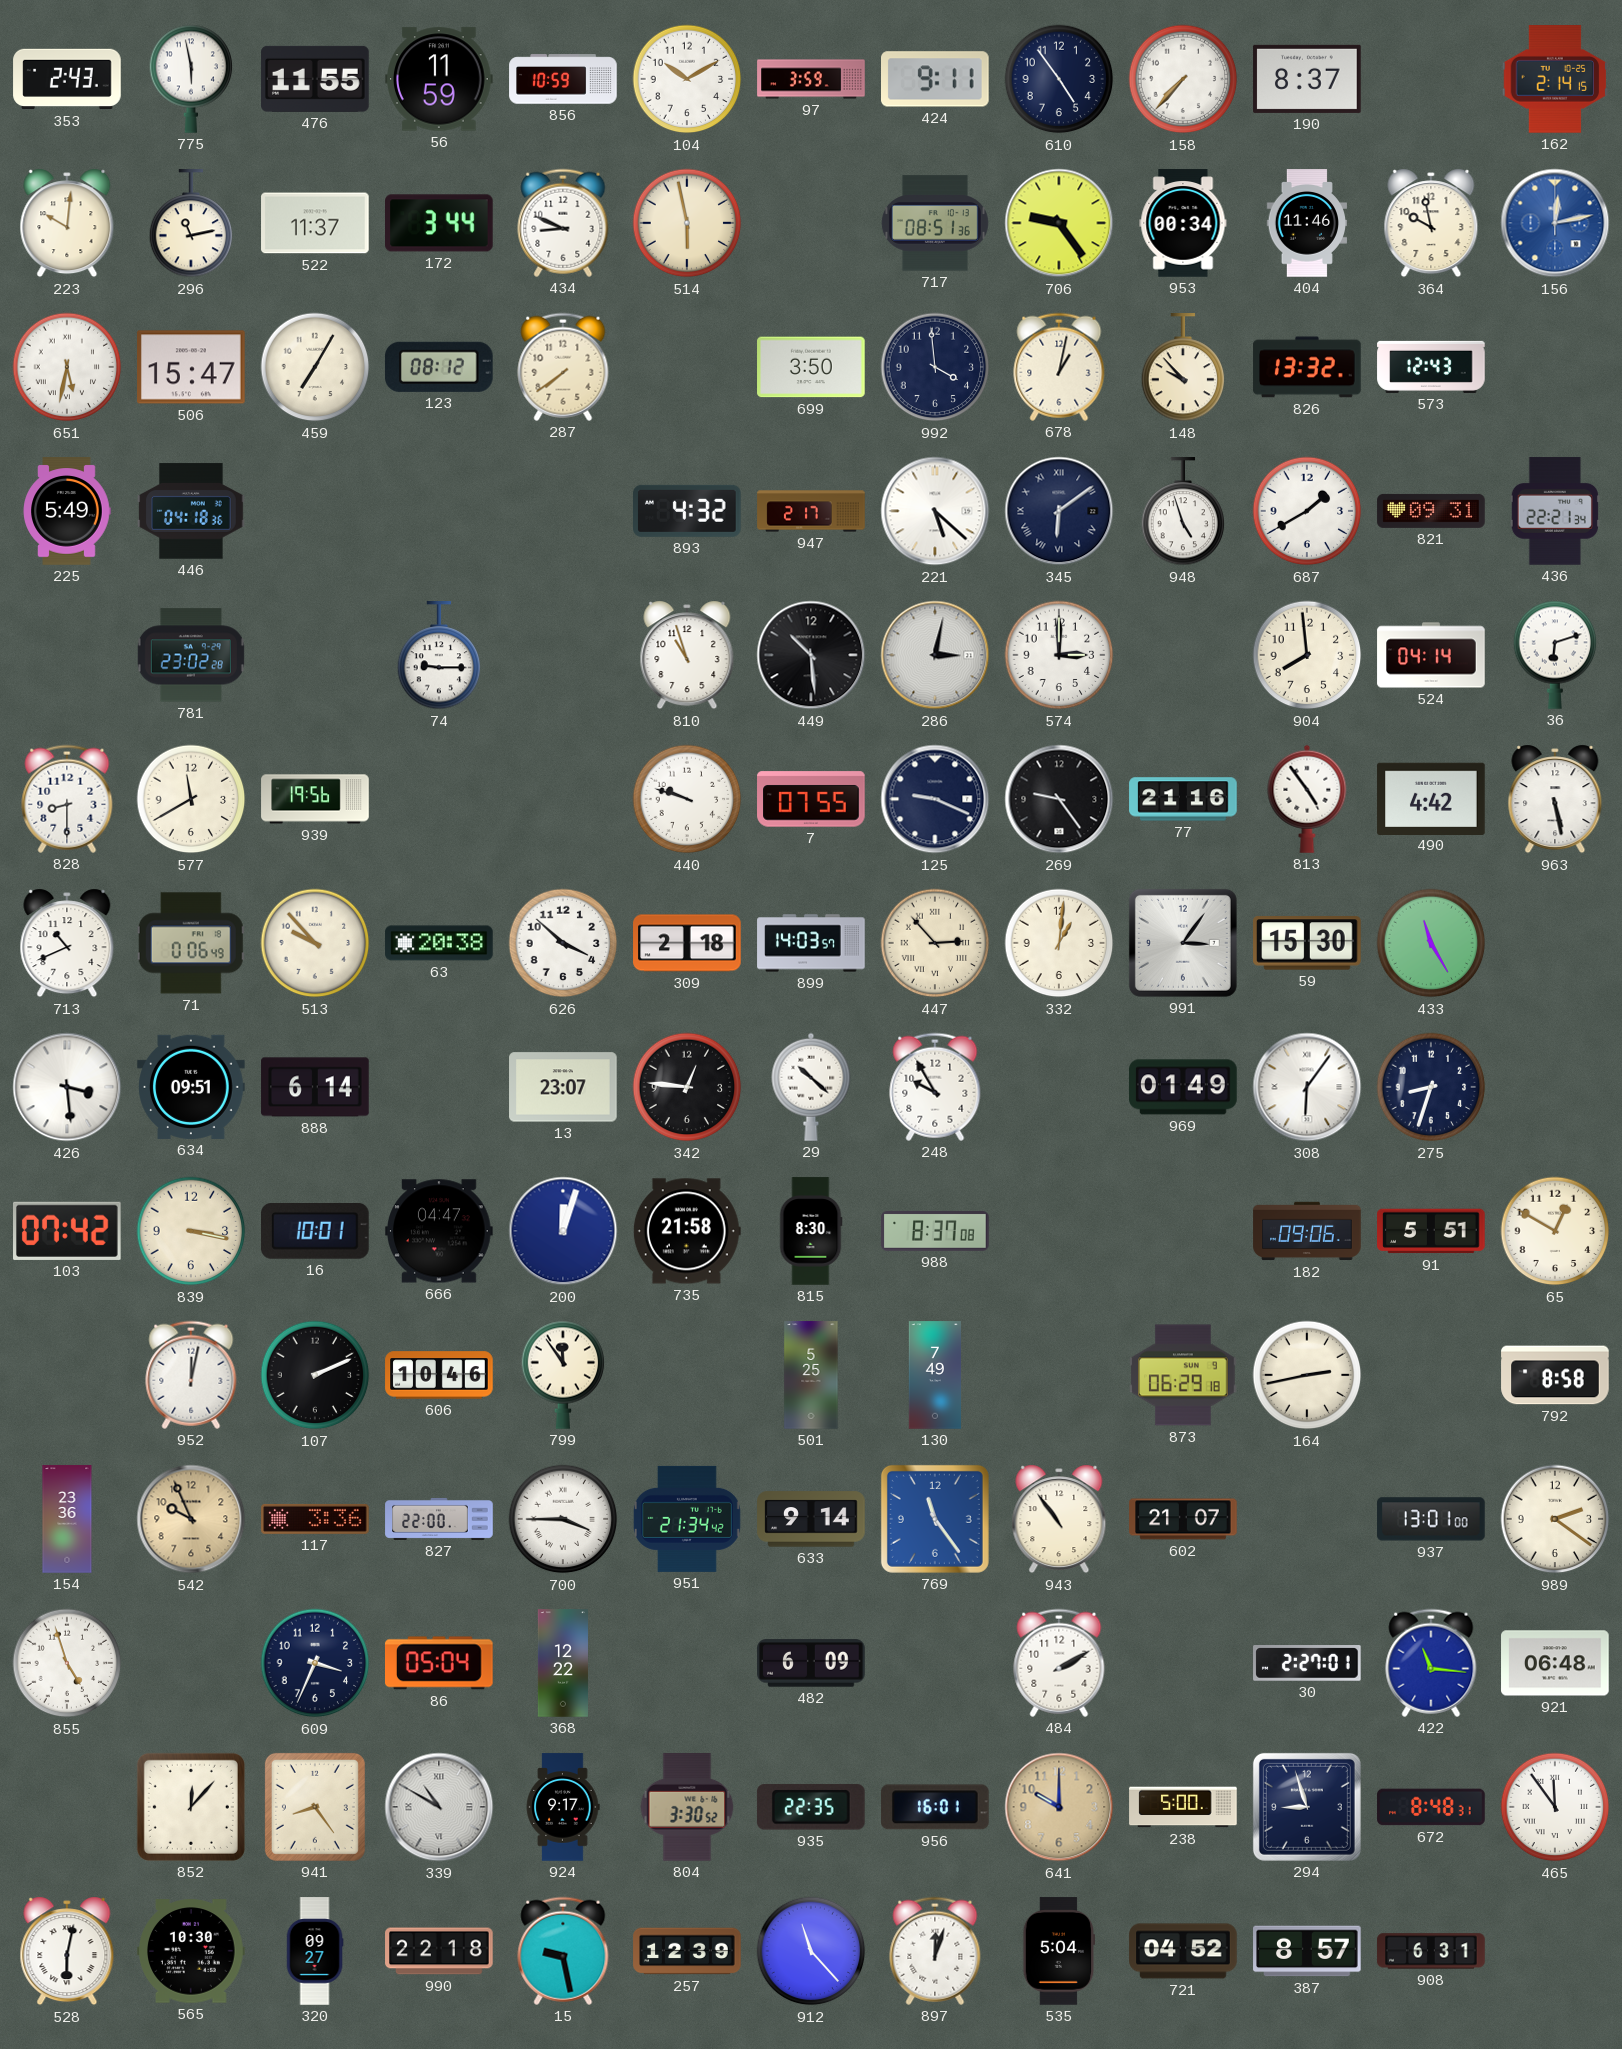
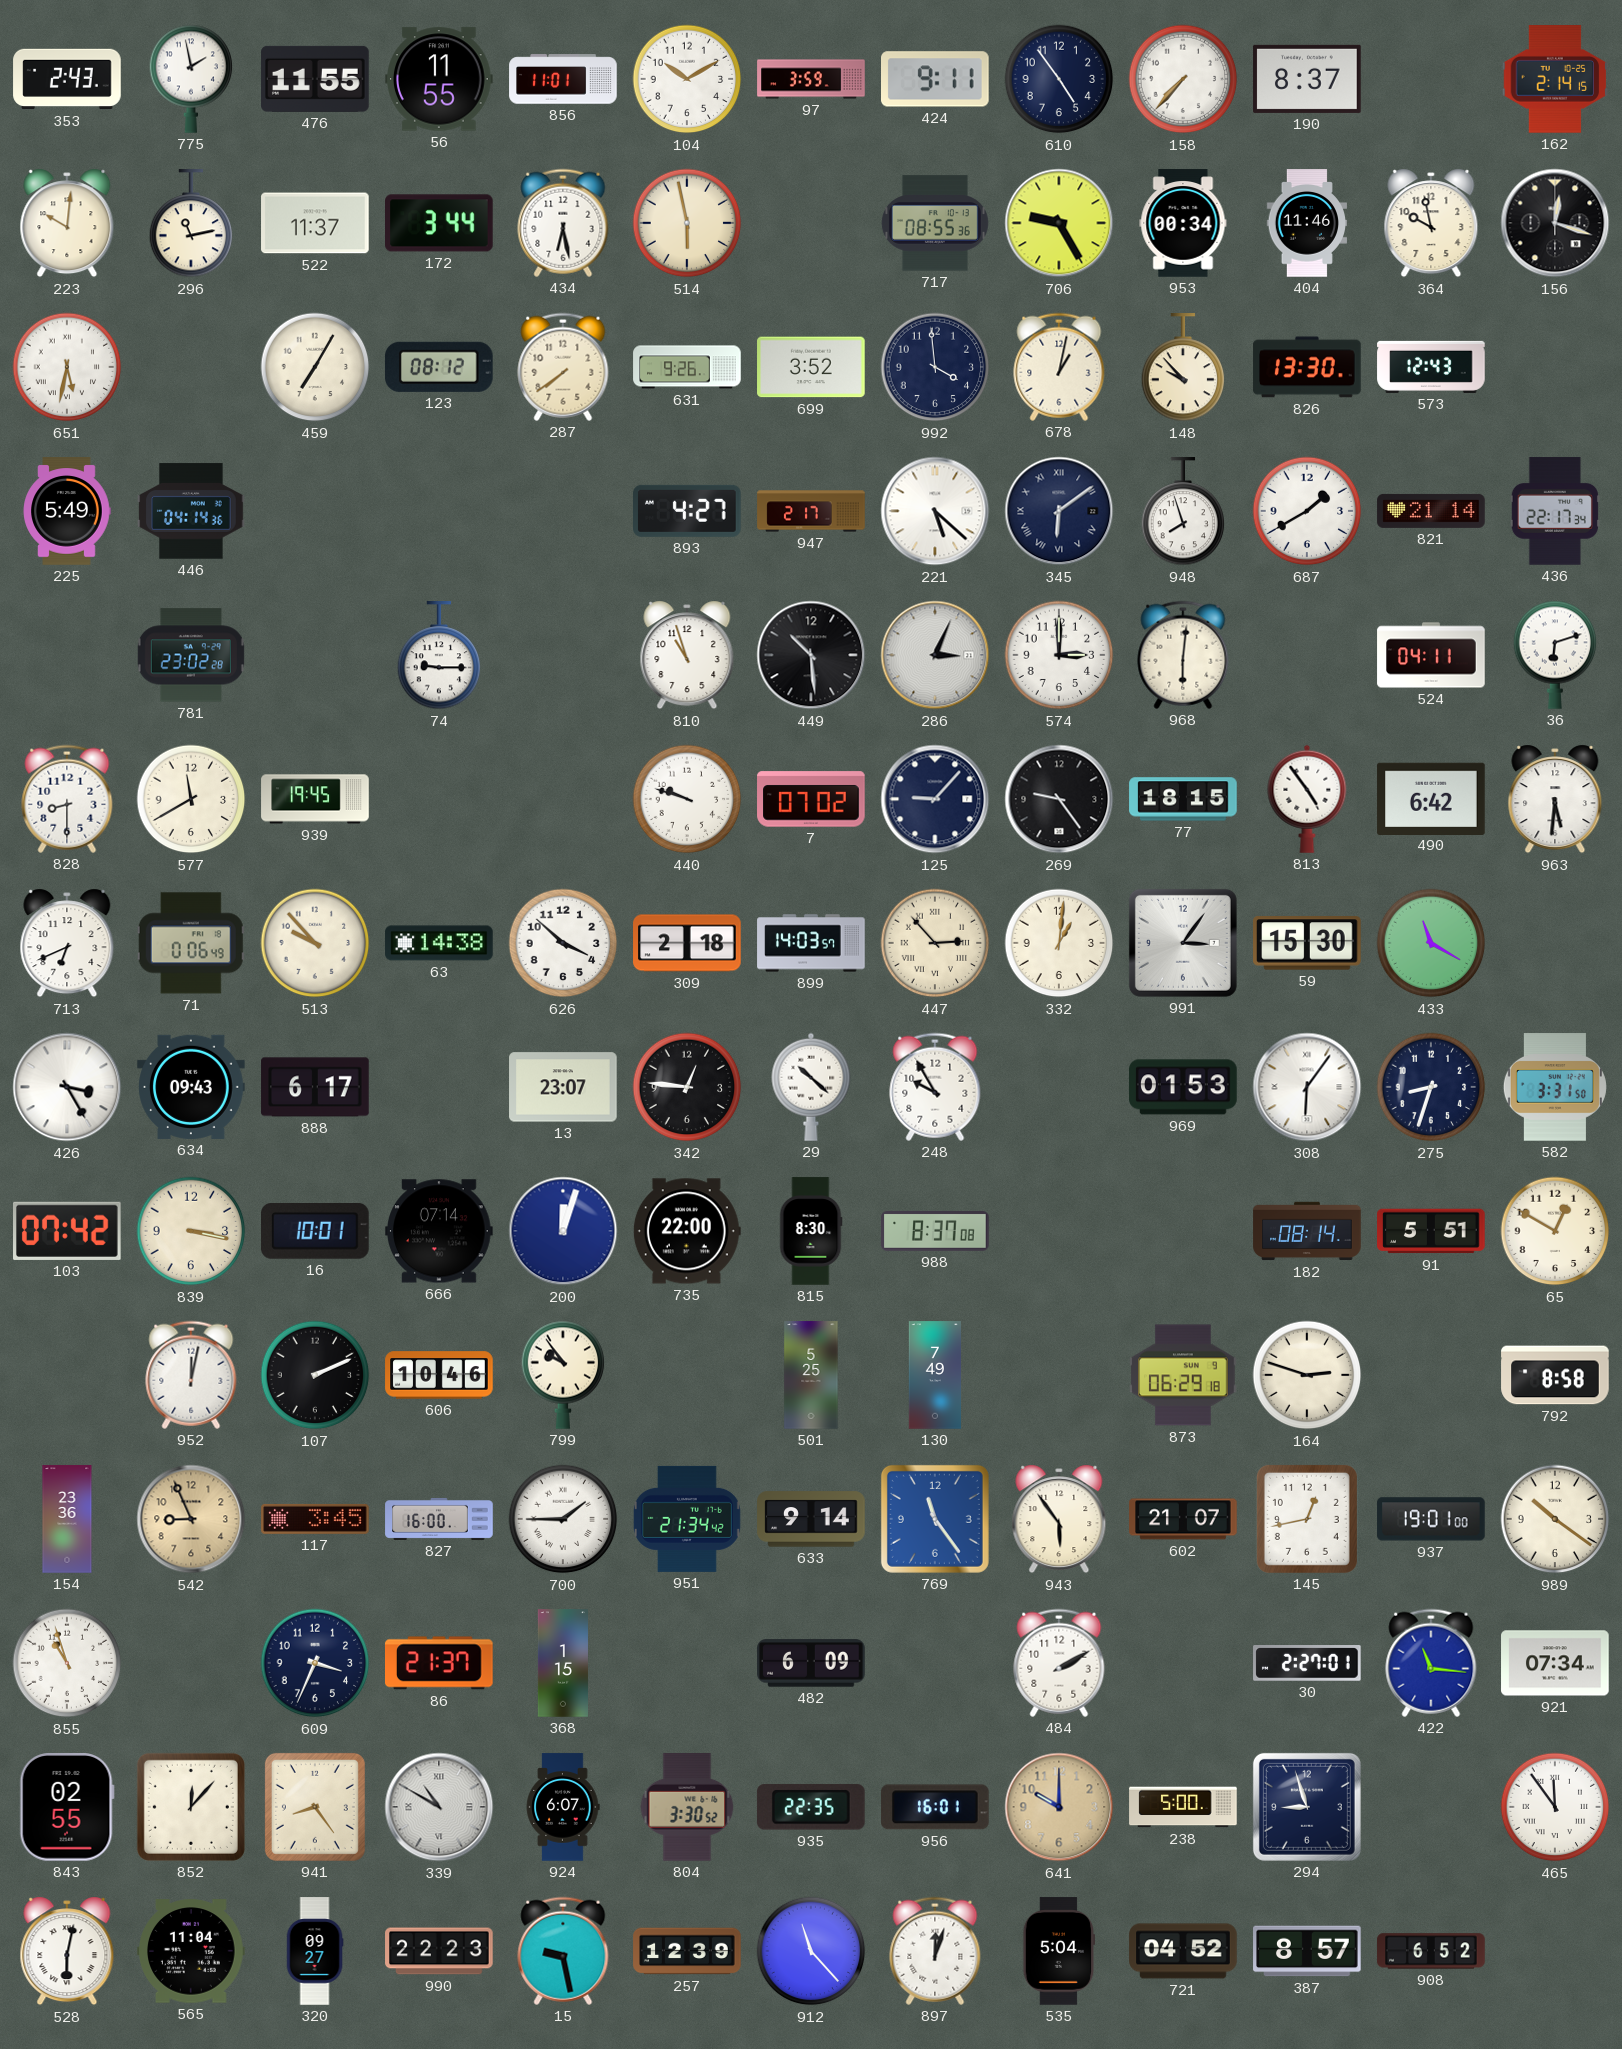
775: 5:58 -> 1:58 (191, 79)
56: 11:59 -> 11:55 (439, 79)
856: 10:59 -> 11:01 (563, 79)
434: 8:49 -> 6:28 (563, 223)
717: 08:51 -> 08:55 (935, 223)
706: 9:24 -> 9:25 (1059, 223)
156: 12:13 -> 12:18 (1555, 223)
156 dial: blue -> black (1555, 223)
506: 15:47 -> none (191, 367)
631: none -> 9:26 (687, 367)
699: 3:50 -> 3:52 (811, 367)
826: 13:32 -> 13:30 (1307, 367)
446: 04:18 -> 04:14 (191, 511)
893: 4:32 -> 4:27 (688, 511)
948: 4:57 -> 7:57 (1183, 512)
821: 09:31 -> 21:14 (1431, 511)
436: 22:21 -> 22:17 (1555, 511)
286: 3:02 -> 3:04 (935, 655)
968: none -> 6:01 (1183, 655)
904: 7:59 -> none (1307, 655)
524: 04:14 -> 04:11 (1431, 655)
939: 19:56 -> 19:45 (315, 799)
7: 07:55 -> 07:02 (811, 799)
125: 9:19 -> 9:07 (935, 799)
77: 21:16 -> 18:15 (1183, 799)
490: 4:42 -> 6:42 (1431, 798)
963: 5:28 -> 5:31 (1555, 799)
713: 10:41 -> 6:41 (67, 943)
63: 20:38 -> 14:38 (439, 943)
433: 11:25 -> 11:20 (1431, 943)
426: 3:29 -> 3:25 (67, 1087)
634: 09:51 -> 09:43 (191, 1087)
888: 6:14 -> 6:17 (315, 1087)
969: 01:49 -> 01:53 (1183, 1087)
582: none -> 3:31 (1555, 1087)
666: 04:47 -> 07:14 (439, 1231)
735: 21:58 -> 22:00 (687, 1231)
182: 09:06 -> 08:14 (1307, 1231)
799: 11:54 -> 9:54 (563, 1375)
164: 2:43 -> 2:48 (1307, 1375)
542: 9:56 -> 8:56 (191, 1519)
117: 3:36 -> 3:45 (315, 1519)
827: 22:00 -> 16:00 (439, 1519)
700: 3:45 -> 1:45 (563, 1519)
943: 10:54 -> 5:54 (1059, 1519)
145: none -> 12:43 (1307, 1519)
937: 13:01 -> 19:01 (1431, 1519)
989: 2:21 -> 10:21 (1555, 1519)
855: 4:57 -> 10:57 (67, 1663)
86: 05:04 -> 21:37 (440, 1663)
368: 12:22 -> 1:15 (563, 1663)
921: 06:48 -> 07:34 (1555, 1663)
843: none -> 02:55 (67, 1808)
924: 9:17 -> 6:07 (563, 1807)
672: 8:48 -> none (1431, 1807)
565: 10:30 -> 11:04 (191, 1951)
990: 22:18 -> 22:23 (439, 1951)
908: 6:31 -> 6:52 (1431, 1951)
